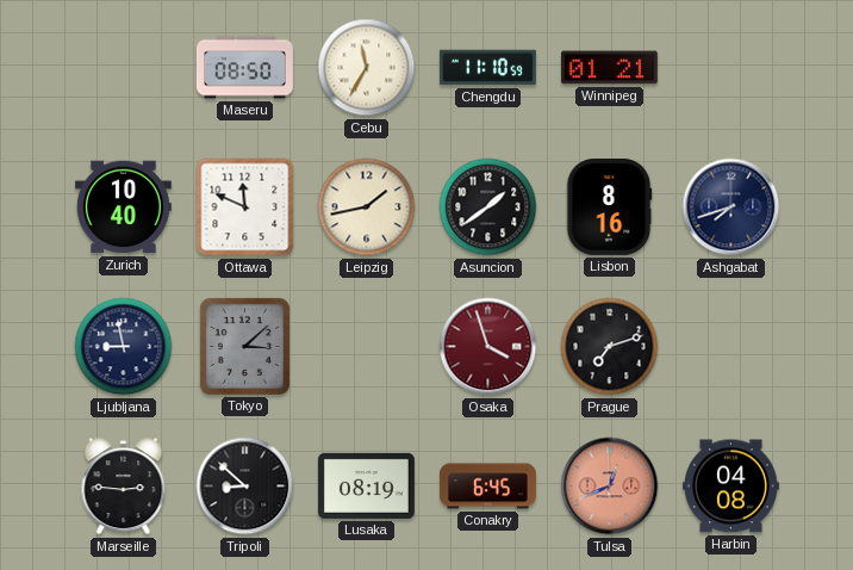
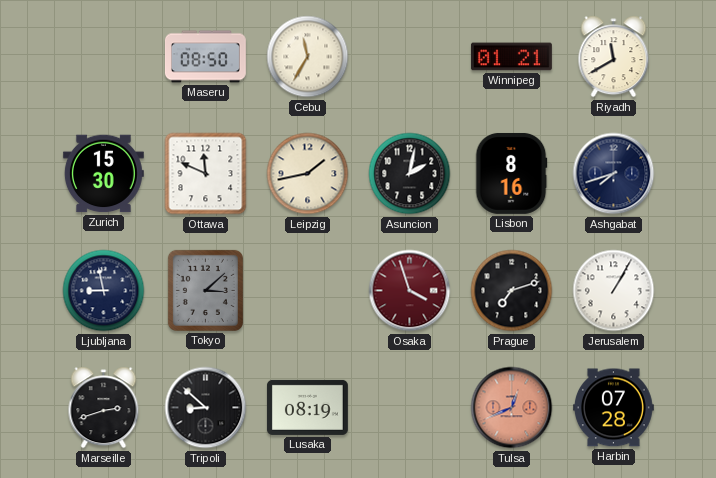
Chengdu: 11:10 -> none (487, 68)
Riyadh: none -> 11:40 (614, 57)
Zurich: 10:40 -> 15:30 (103, 174)
Asuncion: 1:39 -> 2:02 (410, 174)
Jerusalem: none -> 1:05 (614, 291)
Marseille: 2:46 -> 2:42 (104, 408)
Conakry: 6:45 -> none (487, 487)
Harbin: 04:08 -> 07:28 (613, 408)
